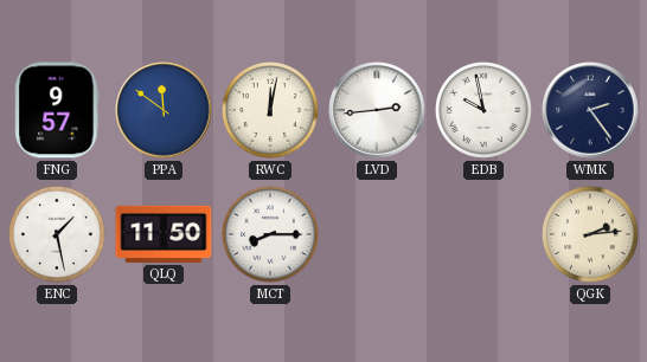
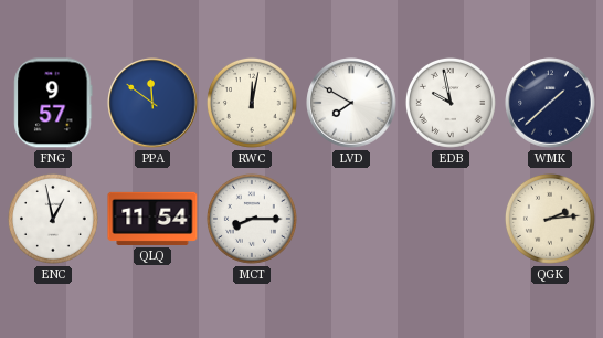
LVD: 2:44 -> 7:50 (351, 103)
WMK: 2:24 -> 1:38 (550, 103)
ENC: 1:28 -> 12:58 (53, 219)
QLQ: 11:50 -> 11:54 (152, 219)
